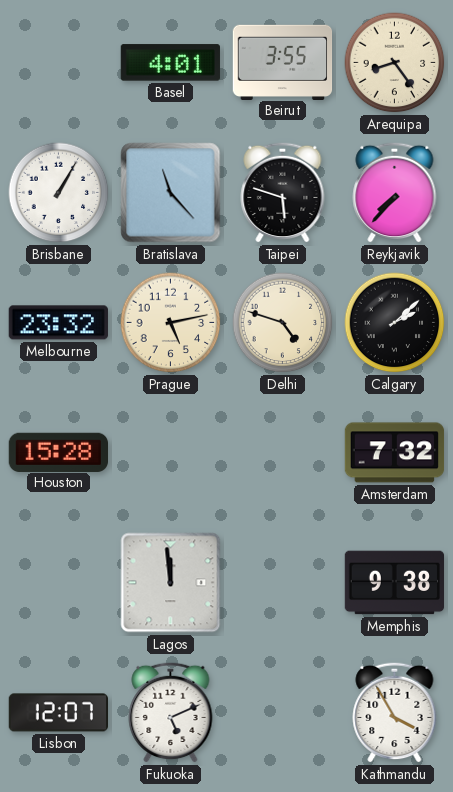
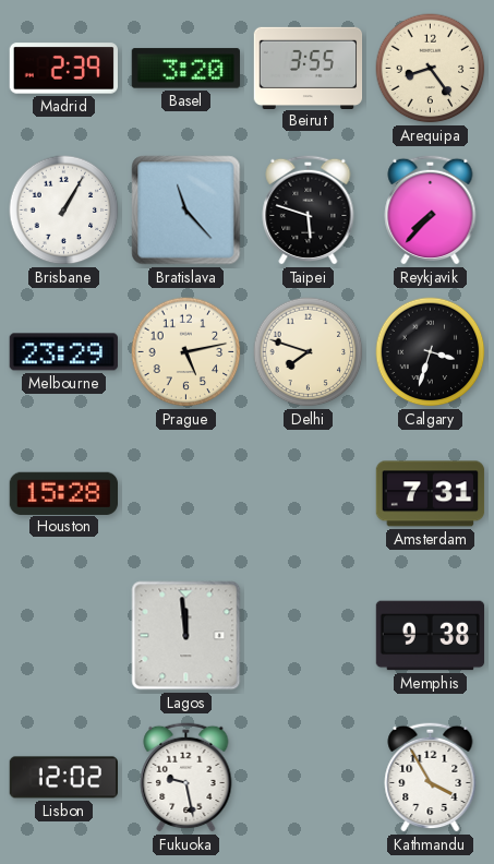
Madrid: none -> 2:39 (63, 69)
Basel: 4:01 -> 3:20 (185, 69)
Melbourne: 23:32 -> 23:29 (63, 352)
Delhi: 4:48 -> 7:48 (309, 352)
Calgary: 2:08 -> 3:33 (431, 352)
Amsterdam: 7:32 -> 7:31 (431, 494)
Lisbon: 12:07 -> 12:02 (63, 778)
Fukuoka: 5:11 -> 9:28 (186, 777)
